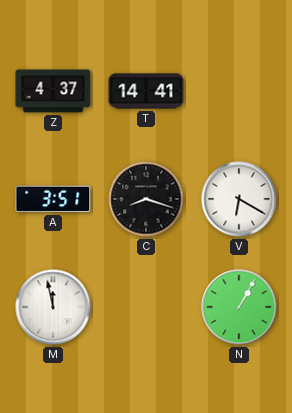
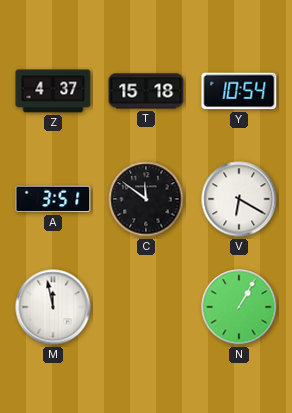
T: 14:41 -> 15:18 (146, 91)
Y: none -> 10:54 (239, 91)
C: 8:18 -> 11:51 (146, 199)
